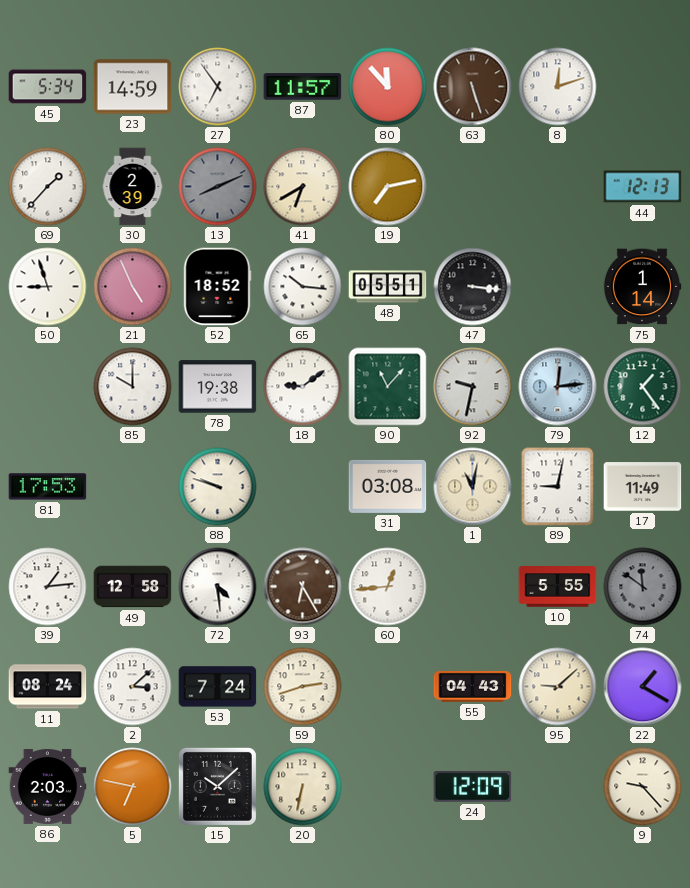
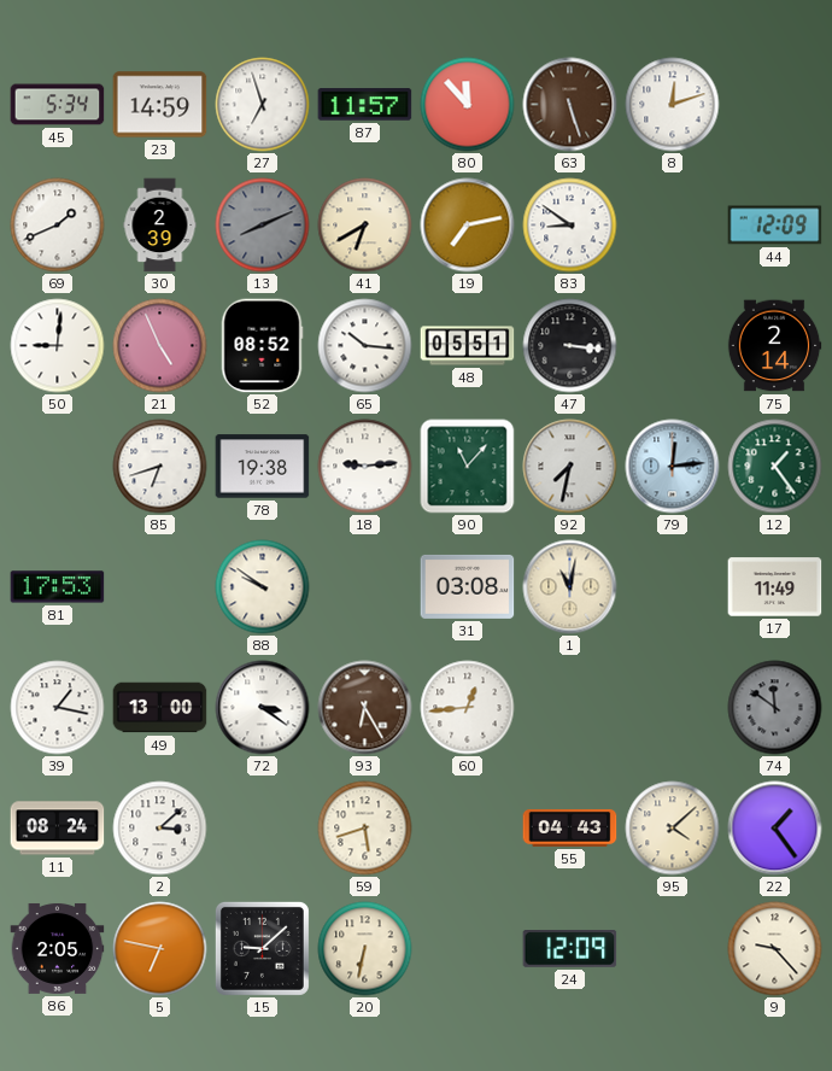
27: 6:54 -> 6:57 (263, 105)
69: 1:37 -> 1:41 (58, 226)
83: none -> 8:51 (570, 226)
44: 12:13 -> 12:09 (775, 226)
50: 8:57 -> 9:01 (58, 346)
52: 18:52 -> 08:52 (262, 346)
75: 1:14 -> 2:14 (774, 346)
85: 10:00 -> 6:42 (160, 467)
18: 9:09 -> 9:14 (365, 467)
92: 9:32 -> 7:32 (570, 467)
88: 9:48 -> 9:51 (263, 587)
89: 9:02 -> none (558, 487)
39: 1:14 -> 1:17 (58, 708)
49: 12:58 -> 13:00 (160, 708)
72: 4:29 -> 3:21 (263, 708)
10: 5:55 -> none (558, 587)
53: 7:24 -> none (218, 687)
59: 2:42 -> 5:42 (365, 829)
95: 9:08 -> 4:08 (673, 829)
22: 1:20 -> 1:24 (775, 829)
86: 2:03 -> 2:05 (58, 948)
15: 10:08 -> 9:08 (262, 948)
